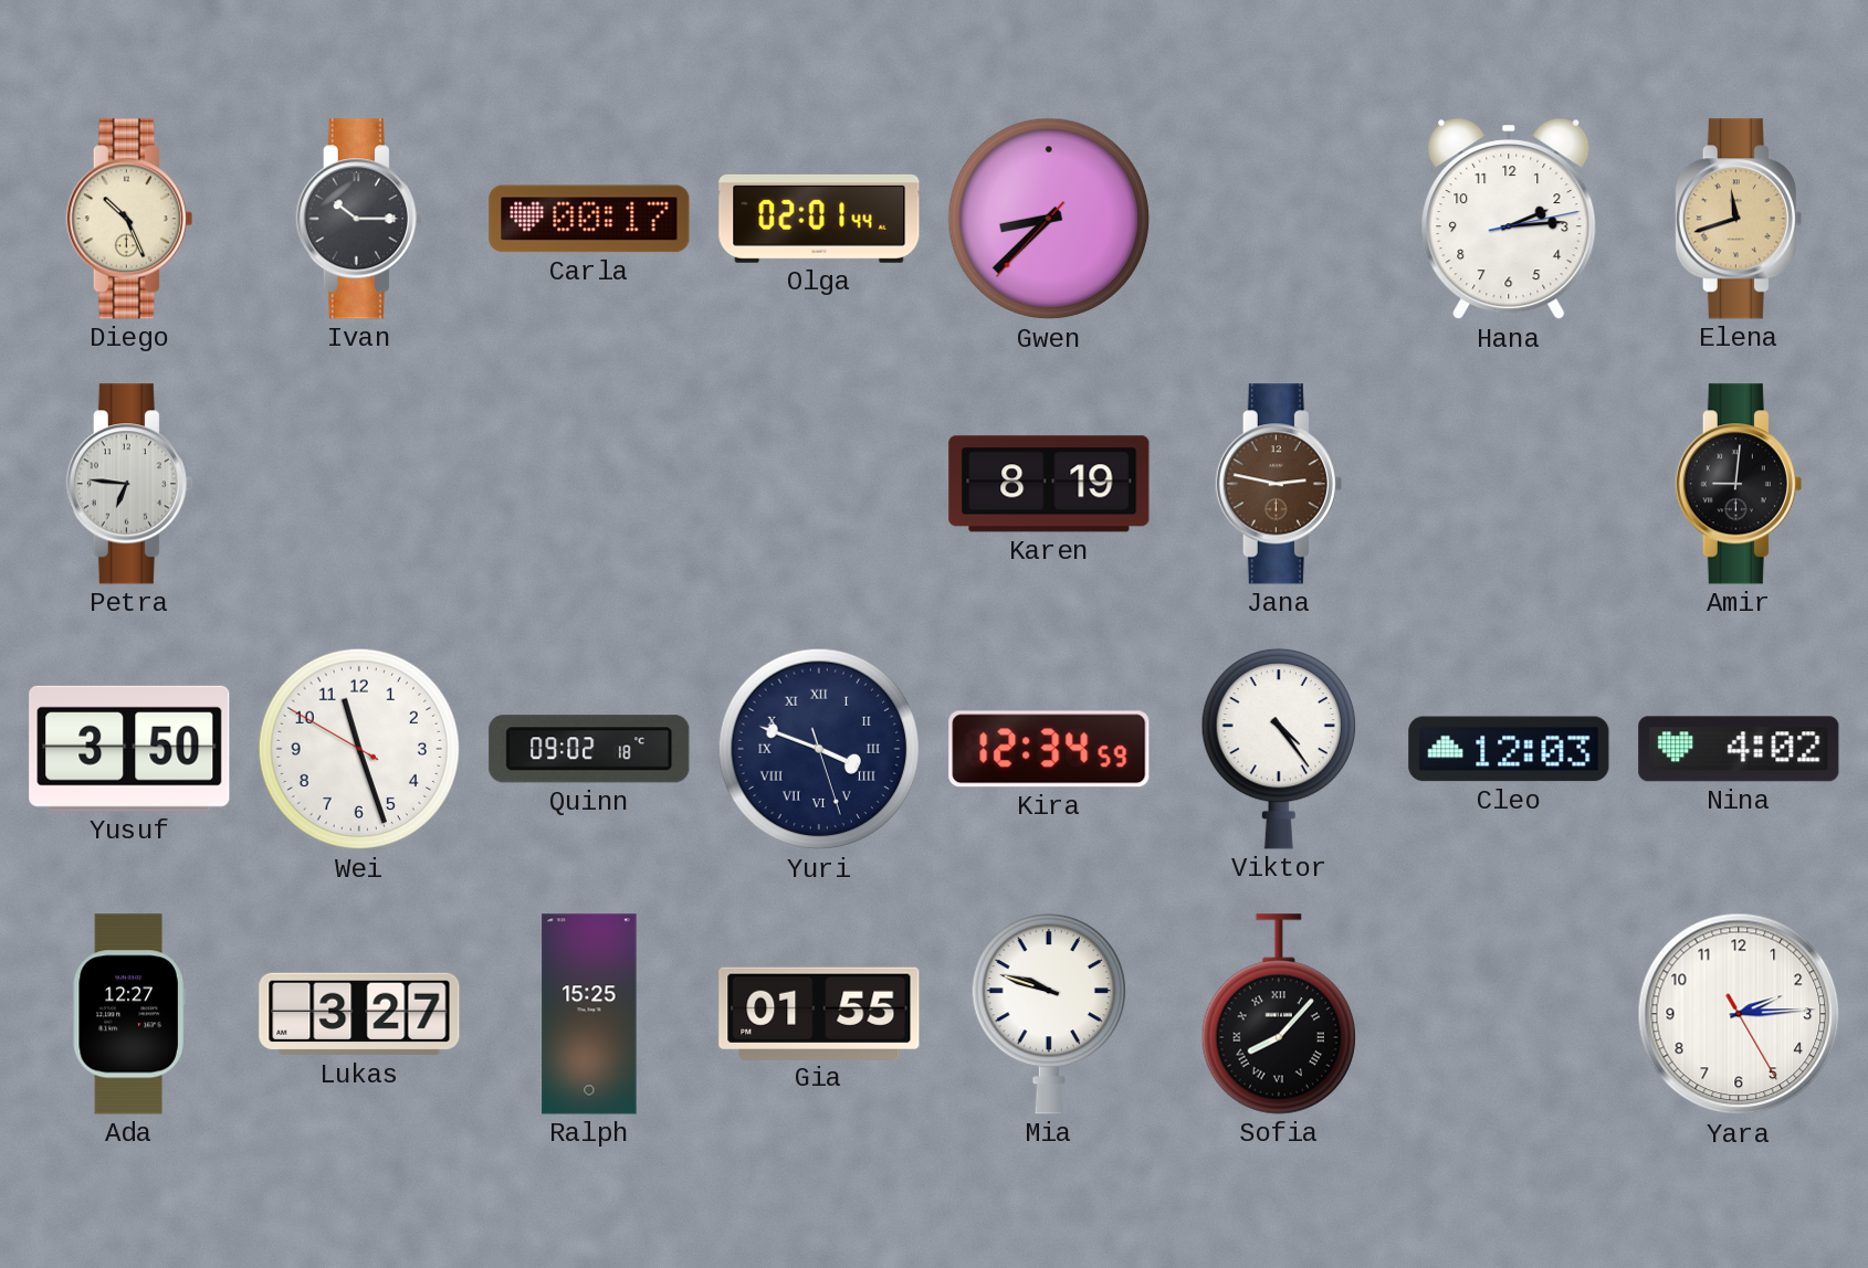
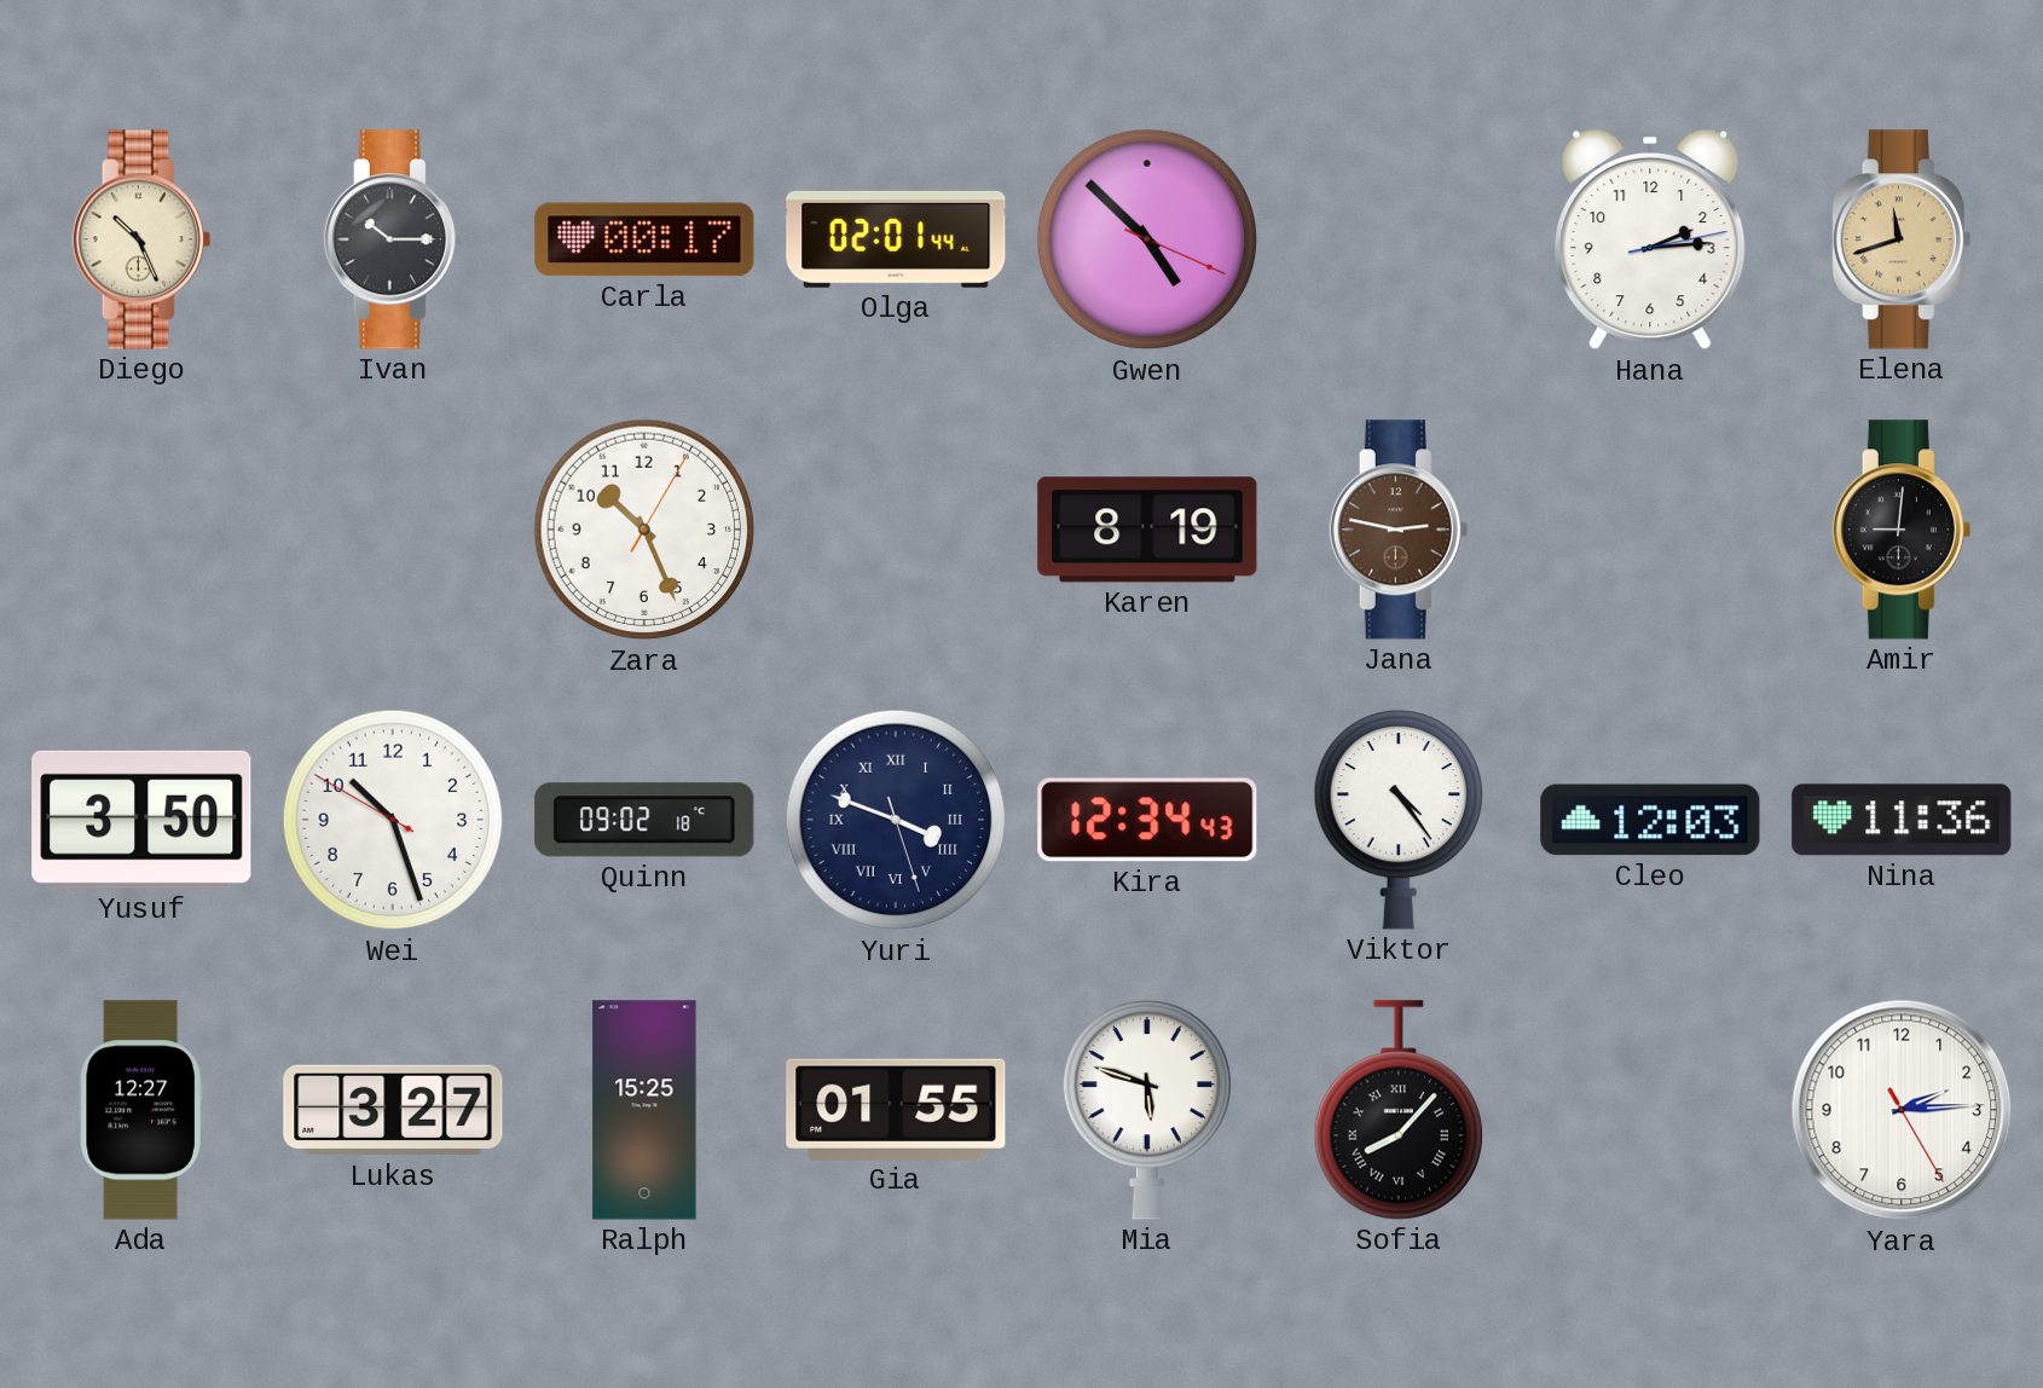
Gwen: 8:37 -> 4:52 (1147, 239)
Petra: 6:46 -> none (129, 484)
Zara: none -> 10:26 (644, 530)
Wei: 11:26 -> 10:26 (393, 820)
Kira: 12:34:59 -> 12:34:43 (1147, 820)
Nina: 4:02 -> 11:36 (1902, 820)
Mia: 9:48 -> 5:48 (1146, 1110)
